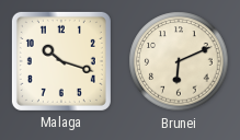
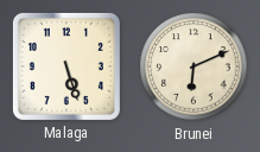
Malaga: 10:18 -> 5:27 (66, 66)
